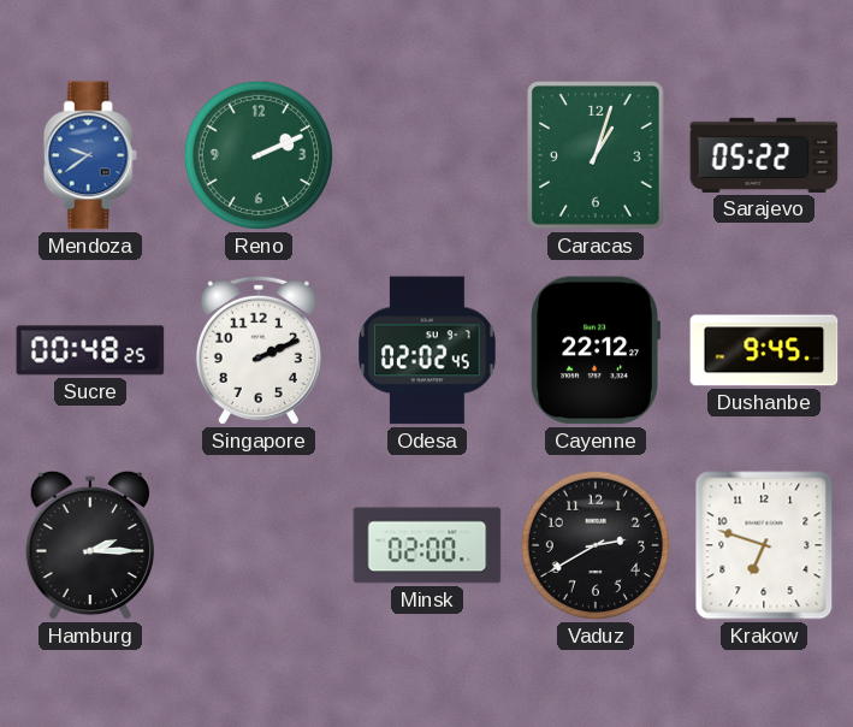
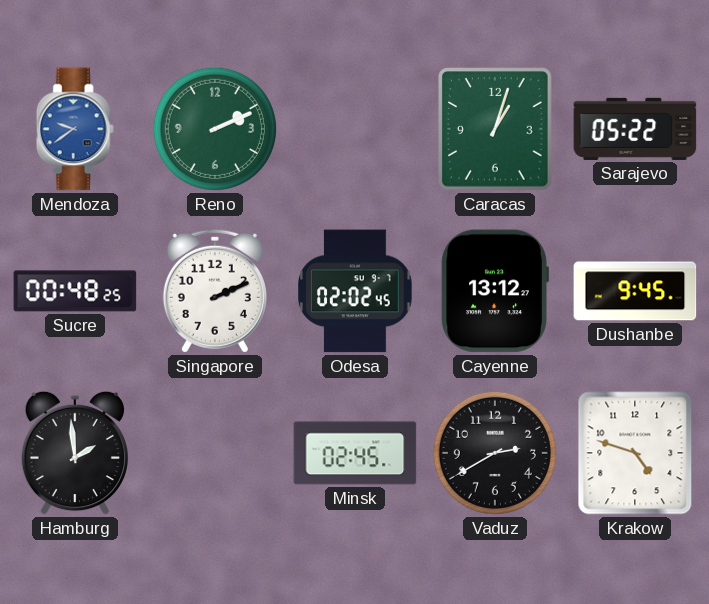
Cayenne: 22:12 -> 13:12 (495, 291)
Hamburg: 2:15 -> 1:59 (74, 453)
Minsk: 02:00 -> 02:45 (355, 453)
Krakow: 6:48 -> 4:48 (635, 453)
